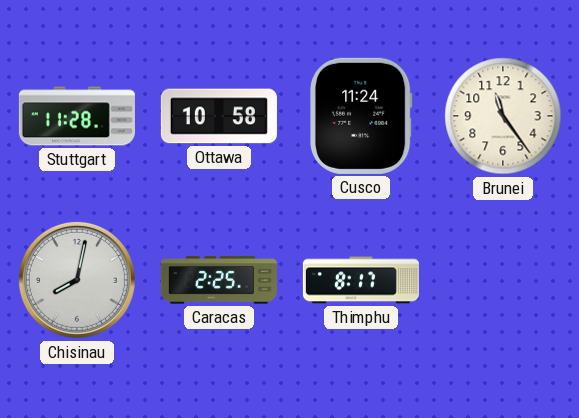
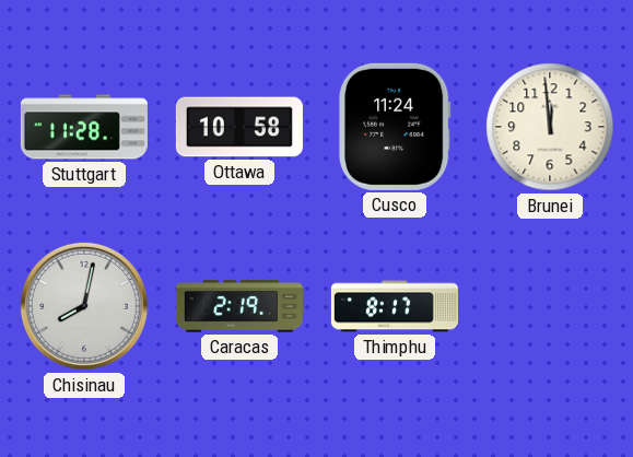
Brunei: 11:24 -> 11:59 (550, 127)
Caracas: 2:25 -> 2:19 (239, 306)
